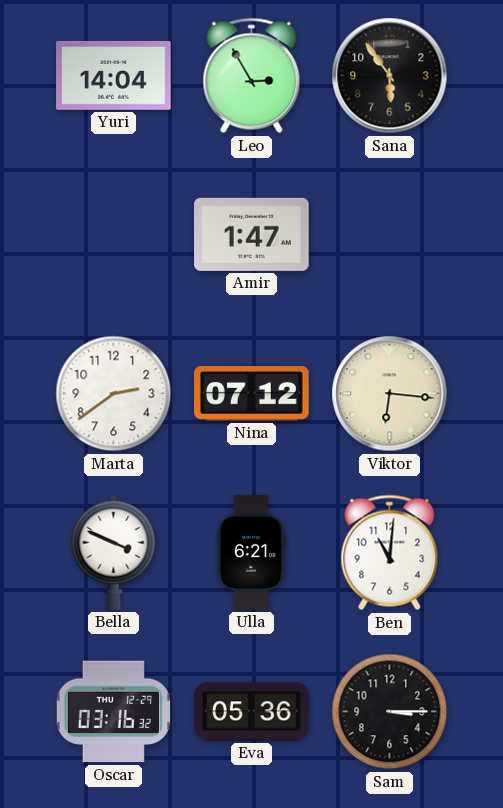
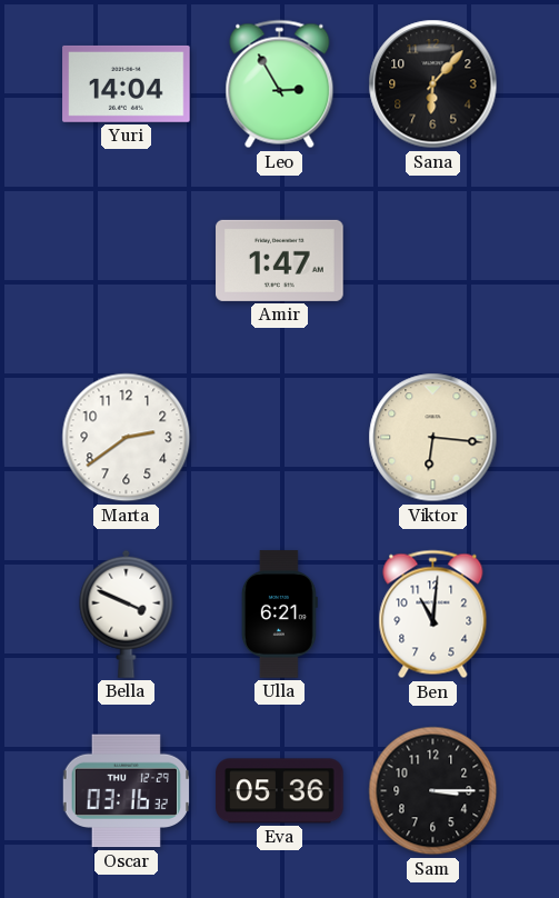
Sana: 5:54 -> 6:07 (433, 84)
Nina: 07:12 -> none (252, 394)
